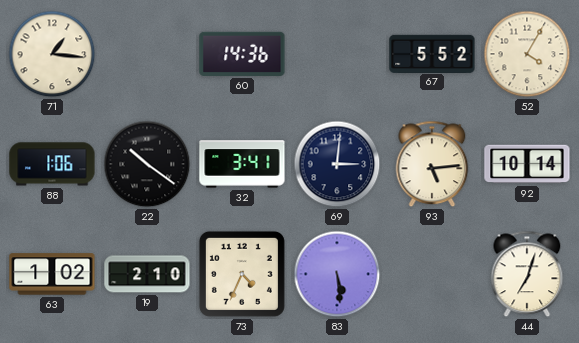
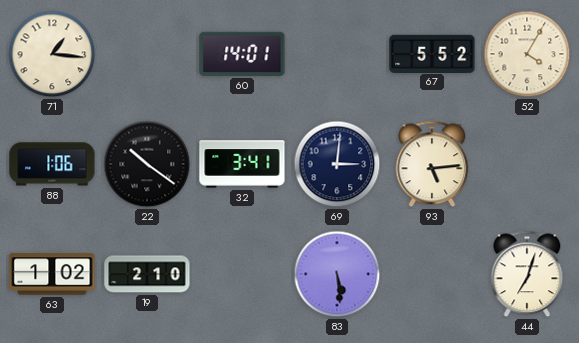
60: 14:36 -> 14:01 (242, 54)
92: 10:14 -> none (527, 164)
73: 4:34 -> none (242, 274)
